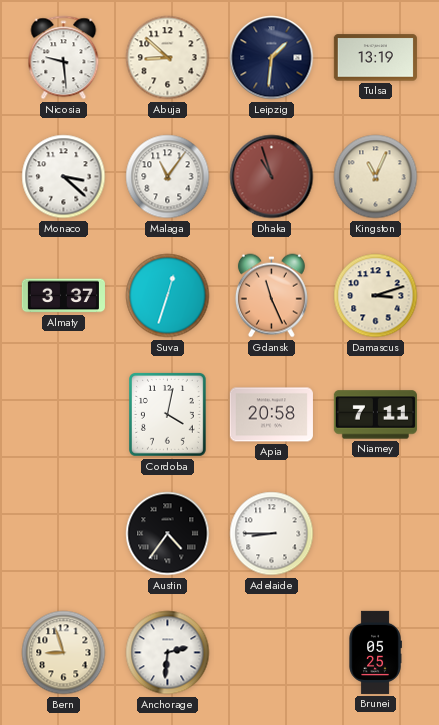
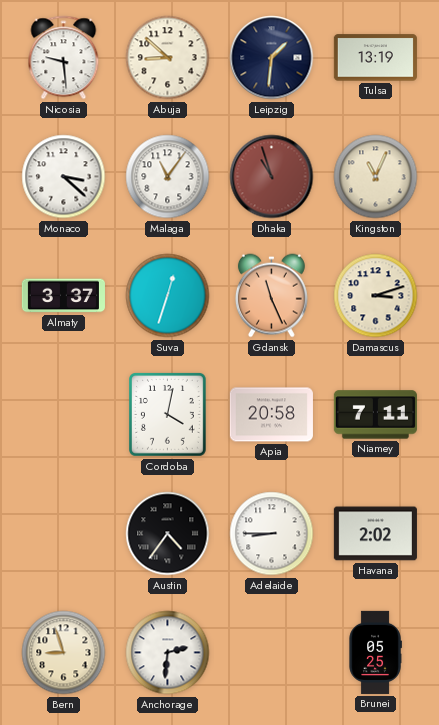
Havana: none -> 2:02 (375, 534)
